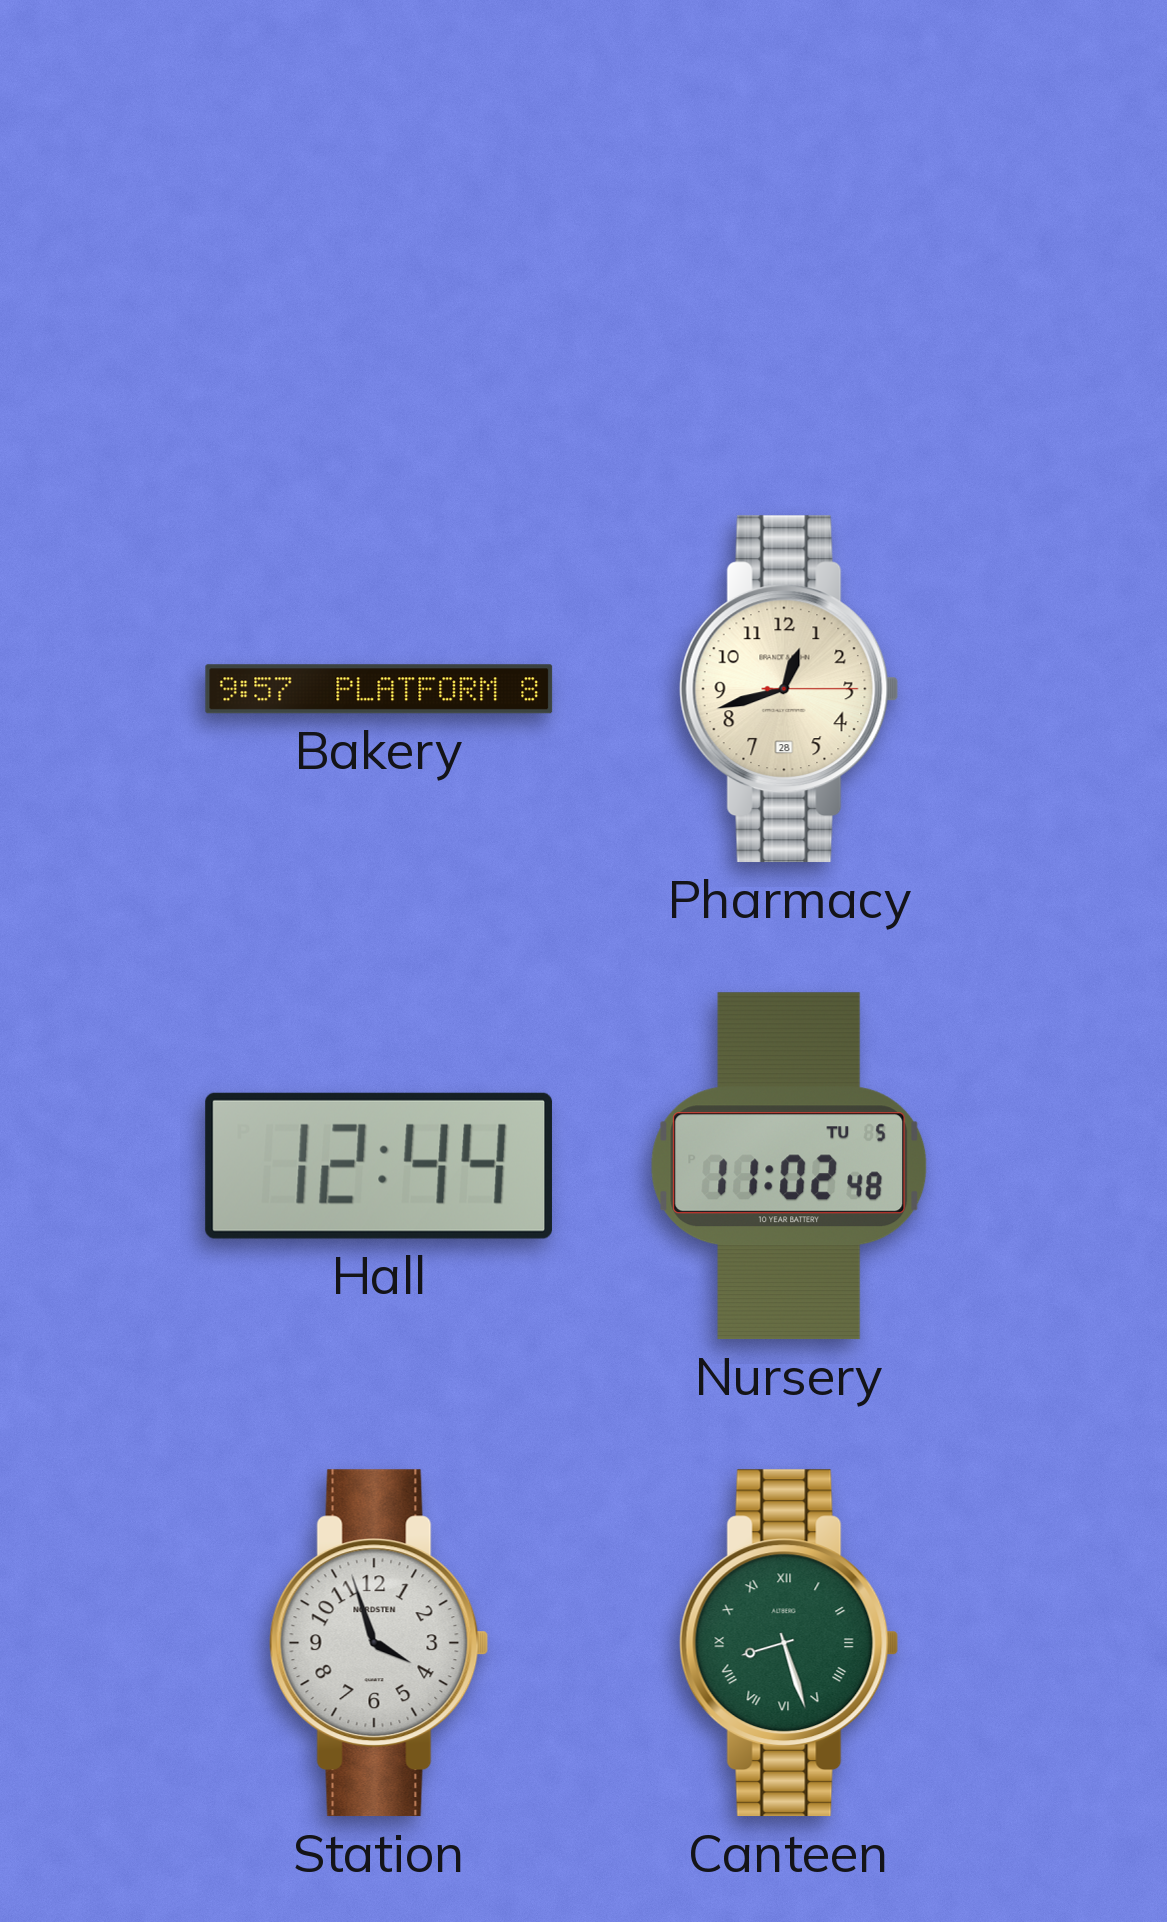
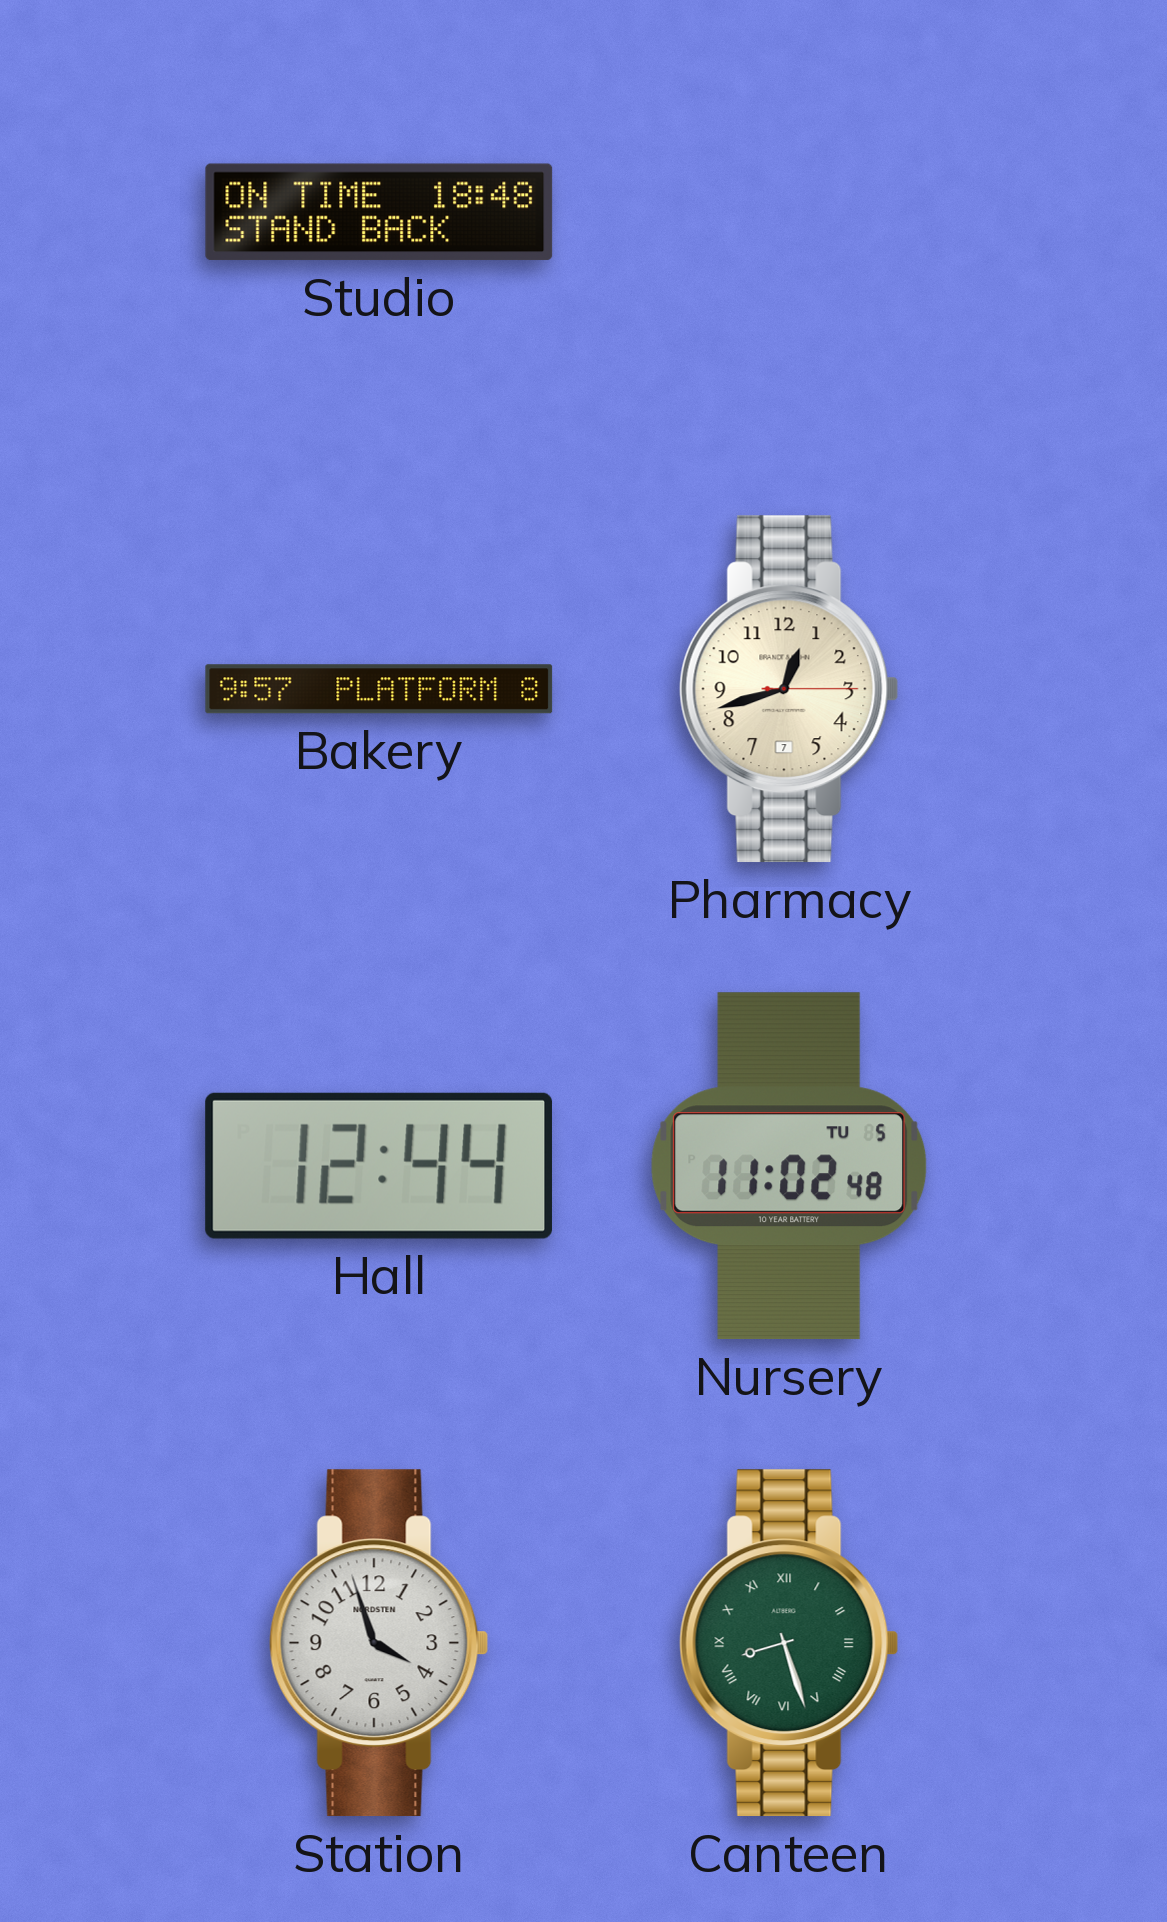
Studio: none -> 18:48 (379, 212)
Pharmacy date: 28 -> 7 (789, 689)
